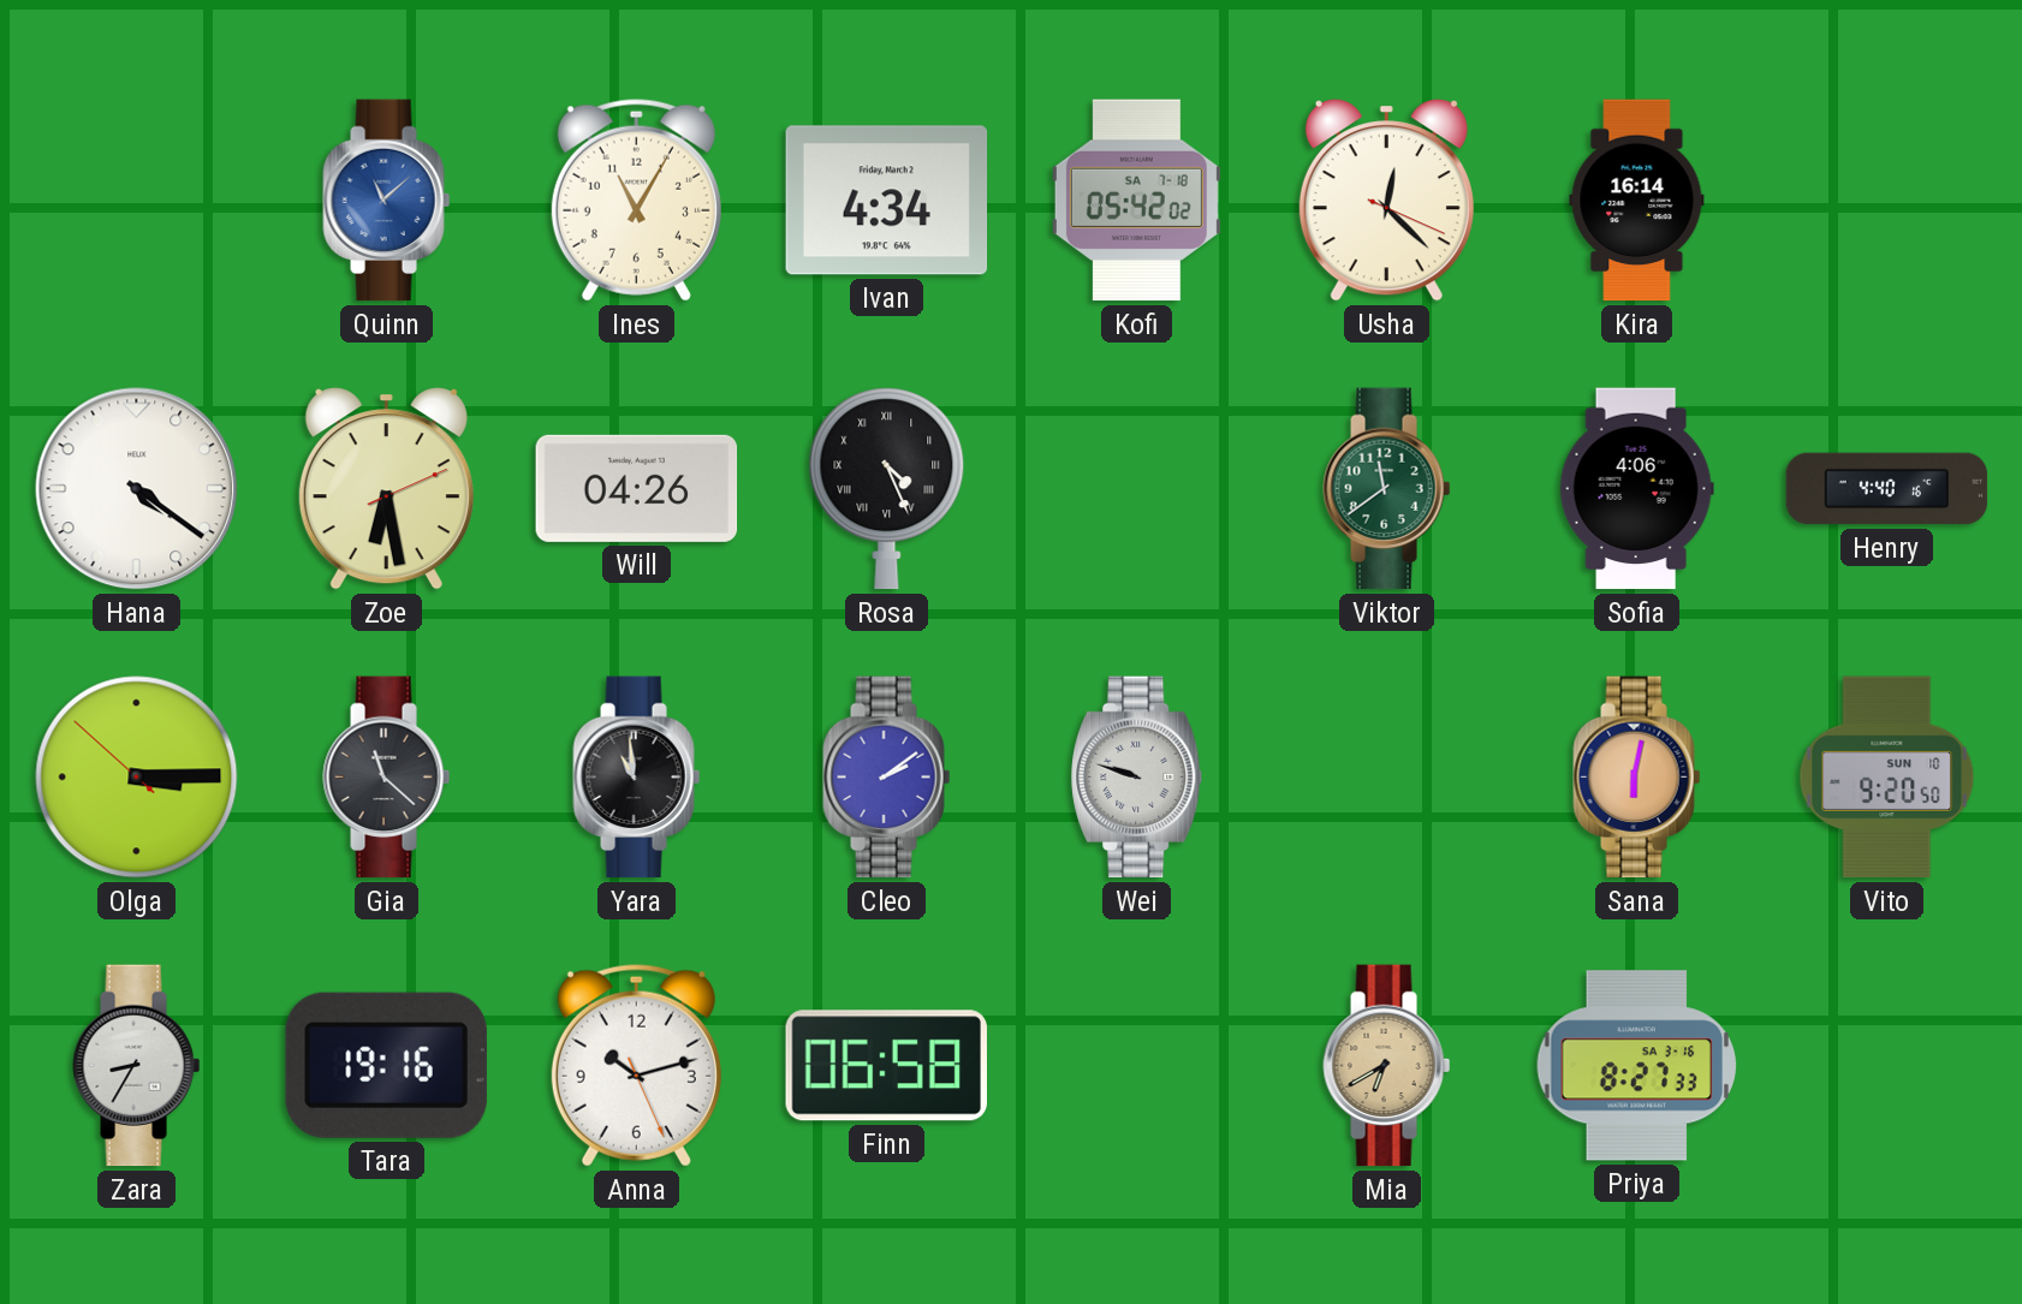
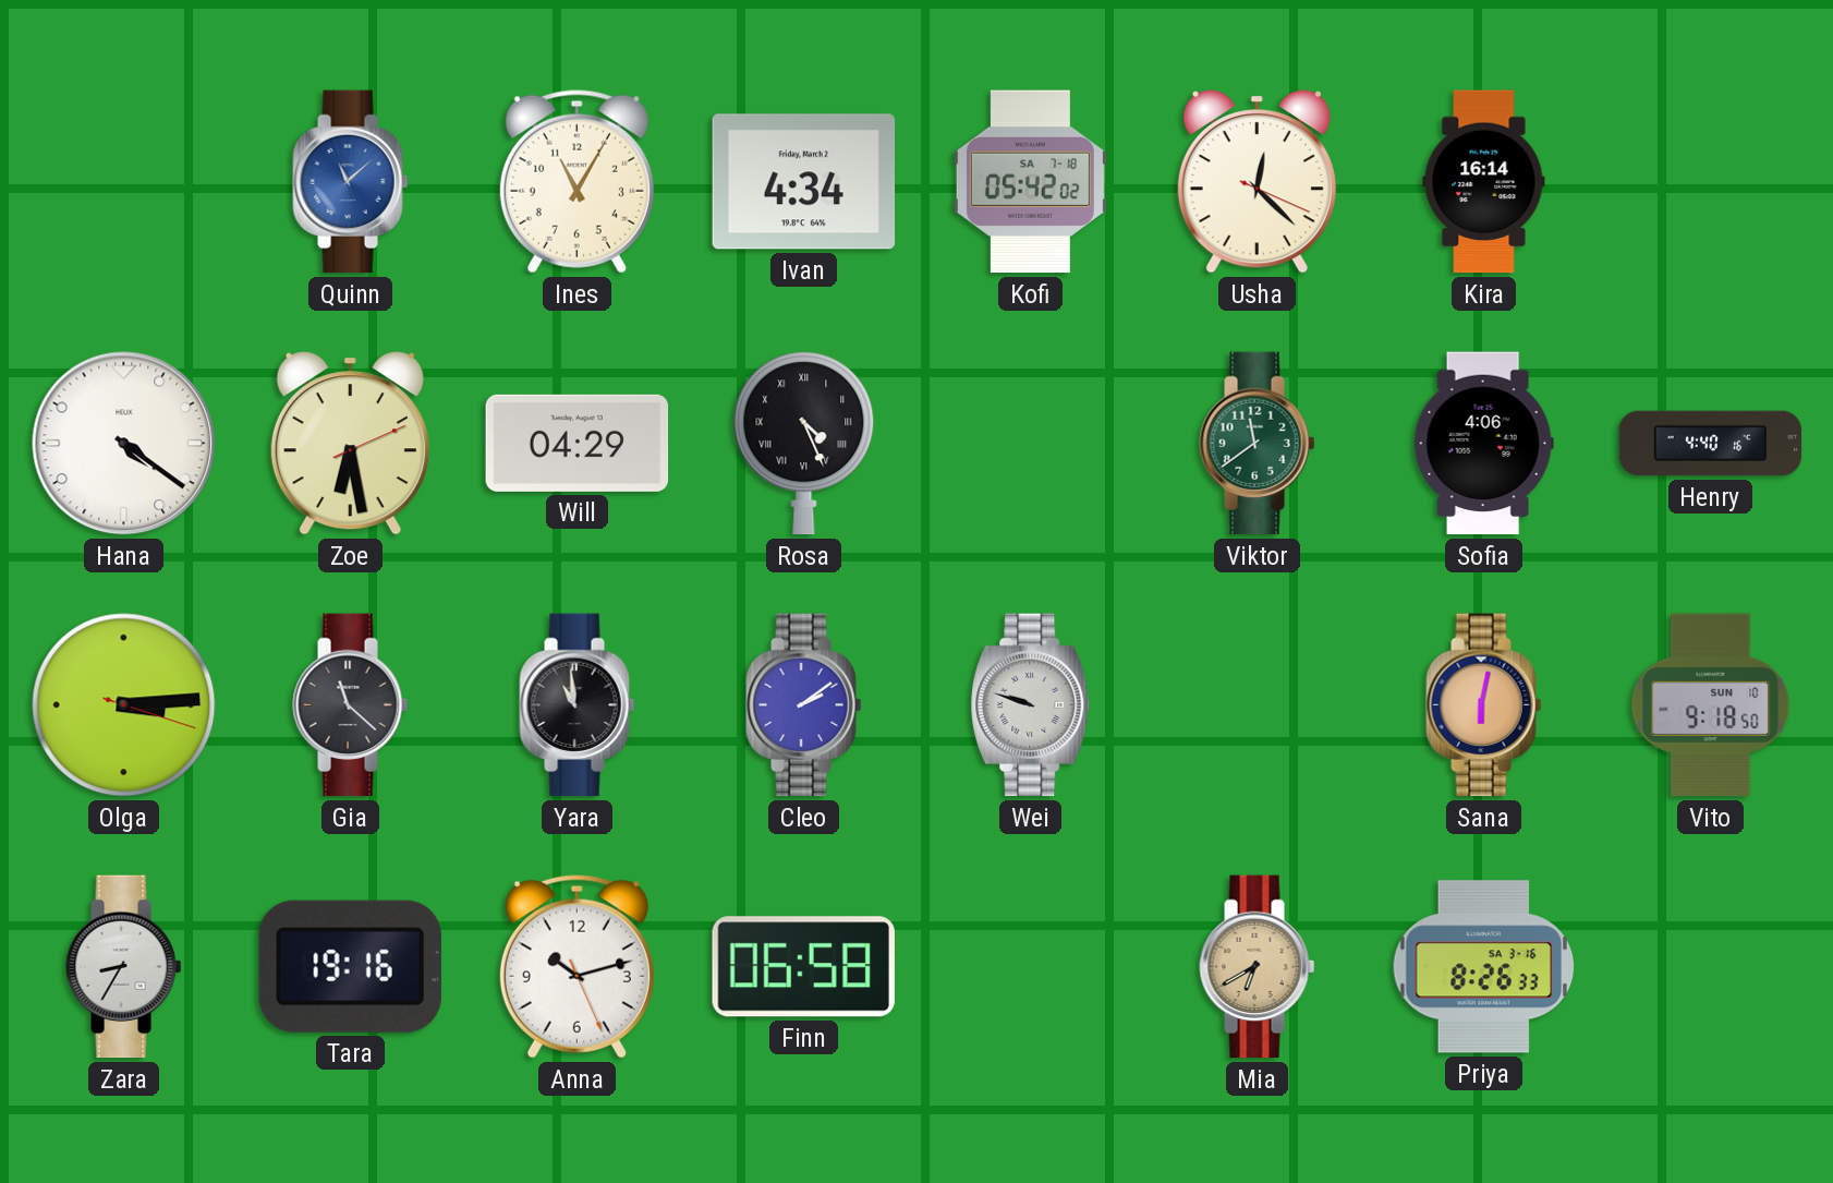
Will: 04:26 -> 04:29 (578, 443)
Olga: 3:14:52 -> 3:14:18 (124, 705)
Vito: 9:20 -> 9:18 (1711, 705)
Priya: 8:27 -> 8:26 (1484, 967)
